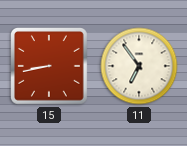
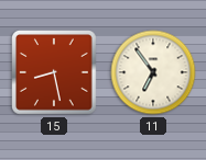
15: 8:43 -> 8:28 (55, 73)
